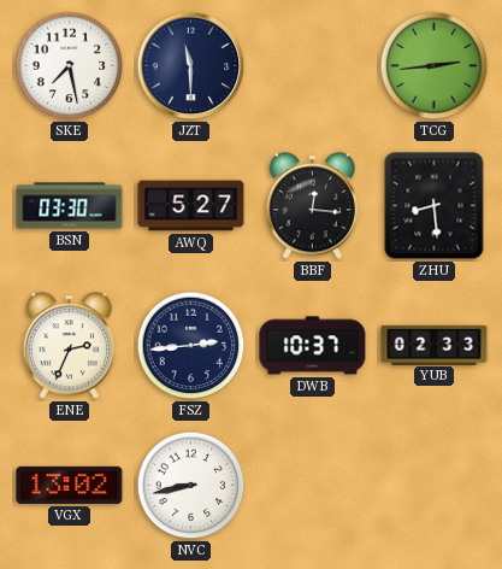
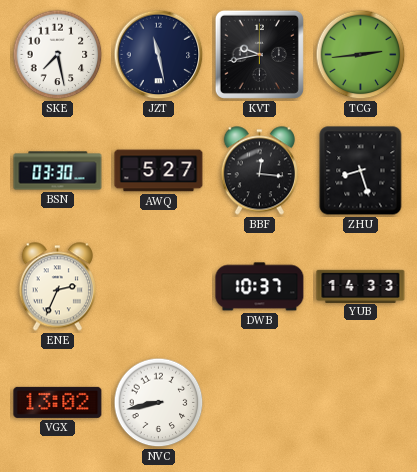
JZT: 11:30 -> 11:28 (159, 55)
KVT: none -> 9:43 (259, 54)
ZHU: 8:29 -> 8:27 (361, 171)
FSZ: 2:44 -> none (191, 346)
YUB: 02:33 -> 14:33 (361, 286)
